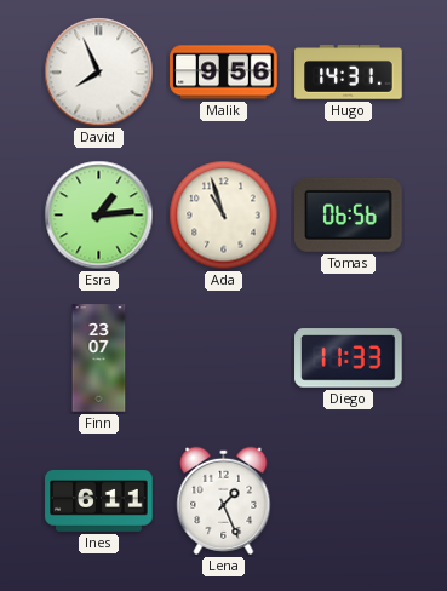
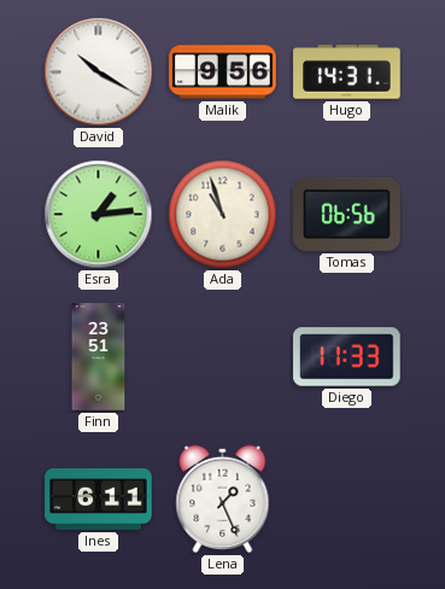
David: 7:56 -> 10:20 (99, 72)
Finn: 23:07 -> 23:51 (99, 357)
